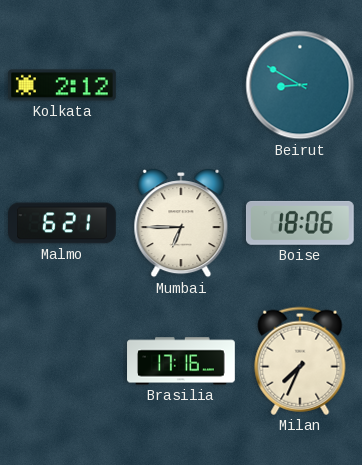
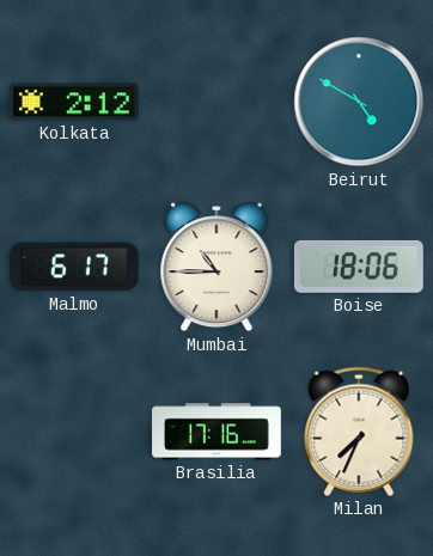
Beirut: 8:50 -> 4:50 (359, 102)
Malmo: 6:21 -> 6:17 (75, 267)
Mumbai: 6:45 -> 10:45 (216, 267)
